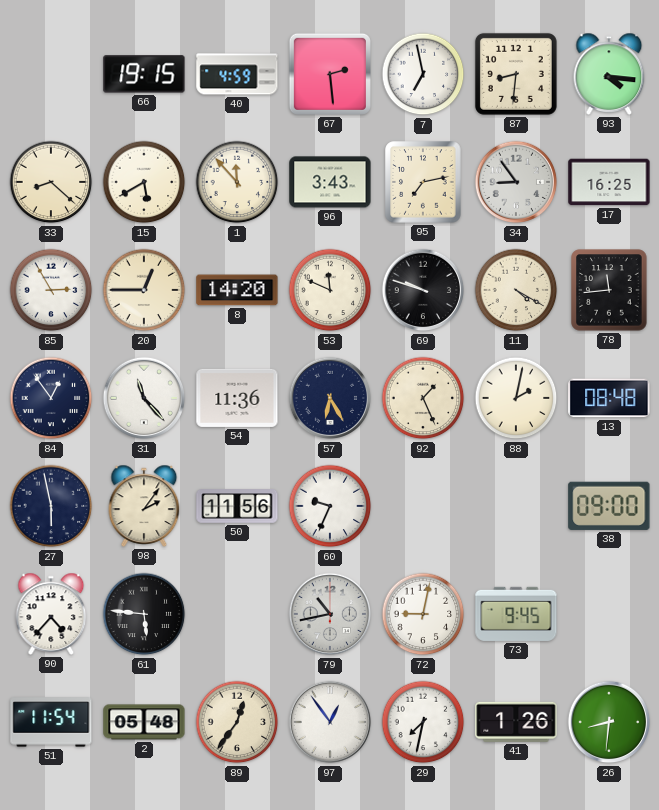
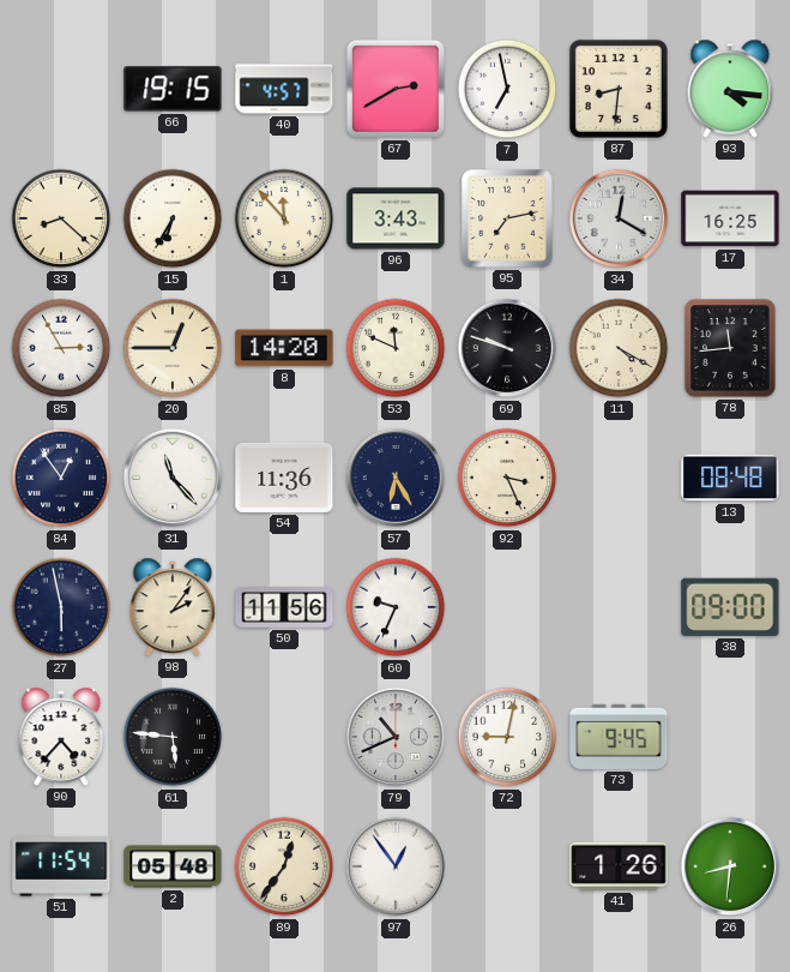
40: 4:59 -> 4:57 (284, 89)
67: 2:29 -> 2:40 (396, 89)
15: 5:40 -> 6:35 (173, 218)
34: 8:54 -> 12:20 (619, 218)
92: 1:26 -> 3:26 (507, 478)
88: 2:02 -> none (516, 398)
79: 10:43 -> 10:41 (396, 737)
29: 7:32 -> none (423, 722)
